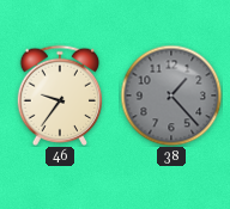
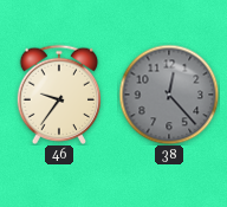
38: 1:23 -> 12:23 (169, 95)
